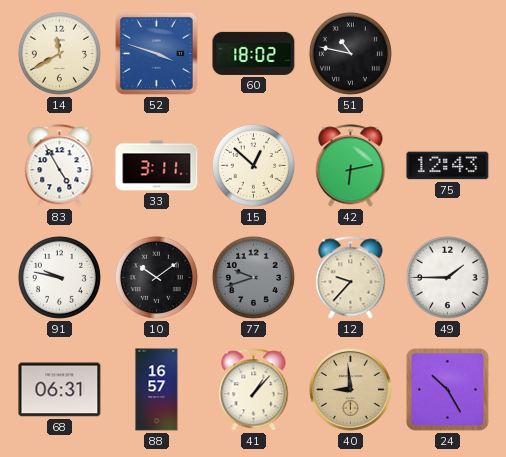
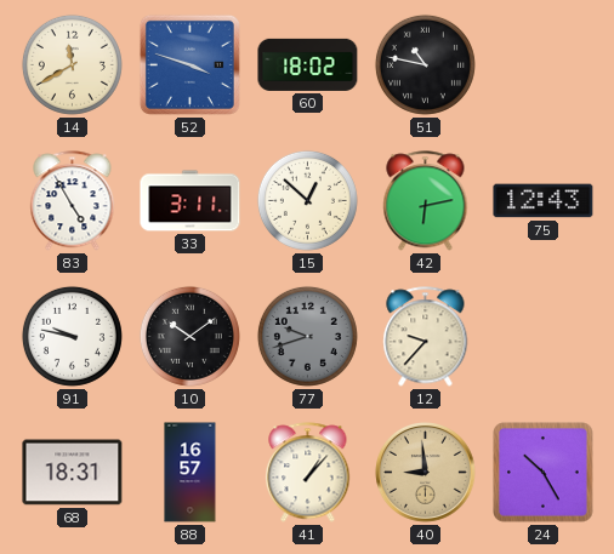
49: 1:45 -> none (447, 277)
68: 06:31 -> 18:31 (73, 473)
